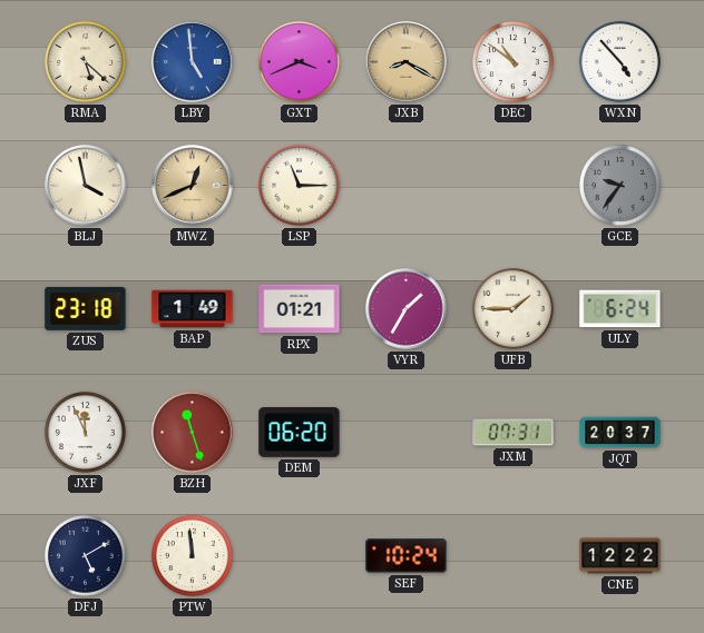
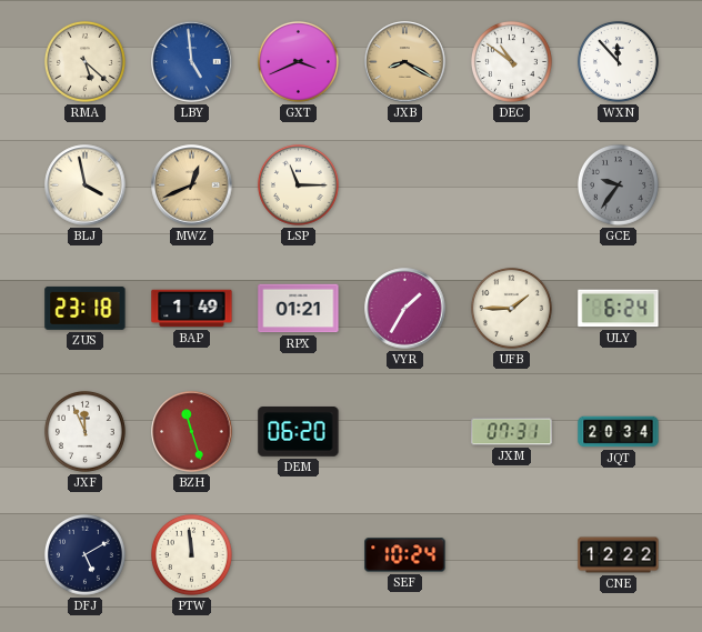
WXN: 4:53 -> 11:53 (618, 61)
JQT: 20:37 -> 20:34 (619, 432)
